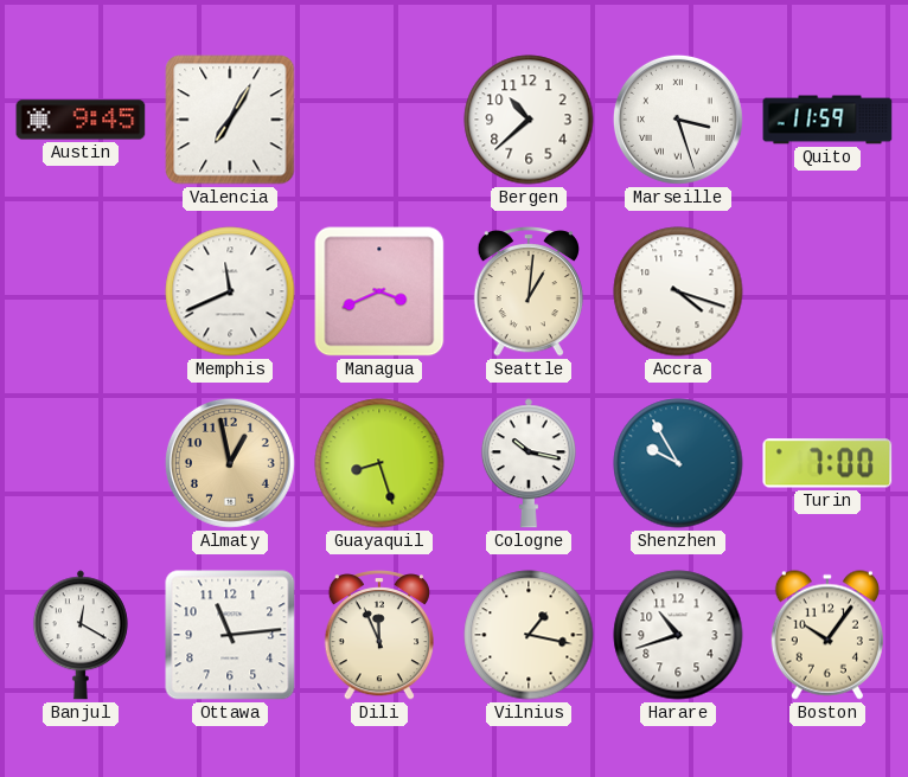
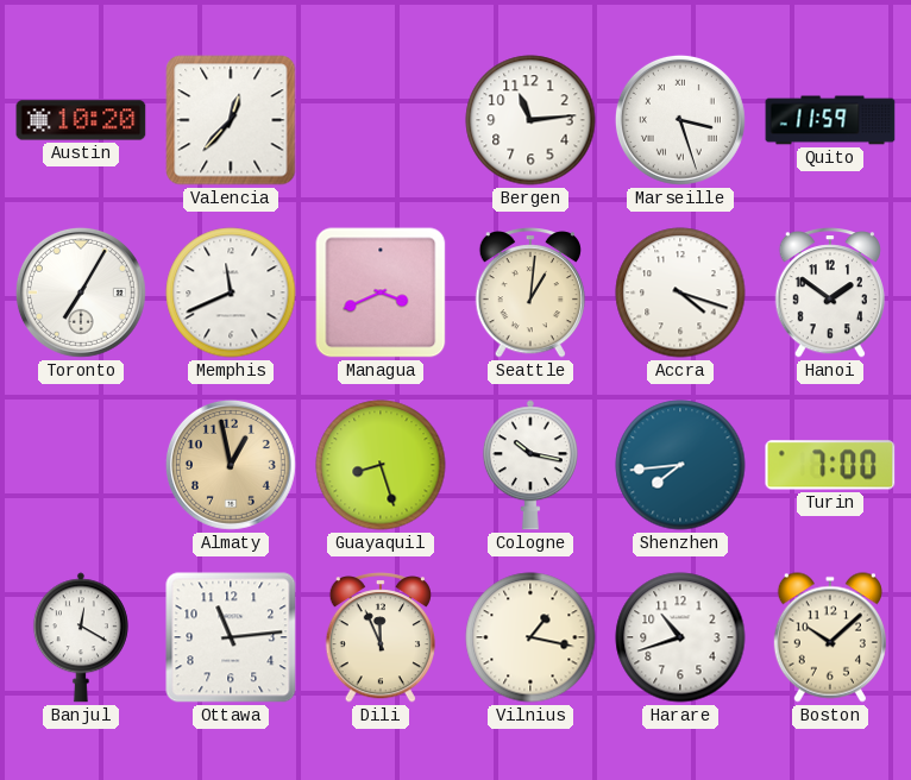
Austin: 9:45 -> 10:20 (81, 120)
Valencia: 7:05 -> 12:37 (231, 120)
Bergen: 10:38 -> 11:14 (530, 120)
Toronto: none -> 7:05 (81, 292)
Hanoi: none -> 1:51 (829, 292)
Shenzhen: 9:55 -> 7:44 (680, 465)
Boston: 10:06 -> 10:08 (830, 637)
